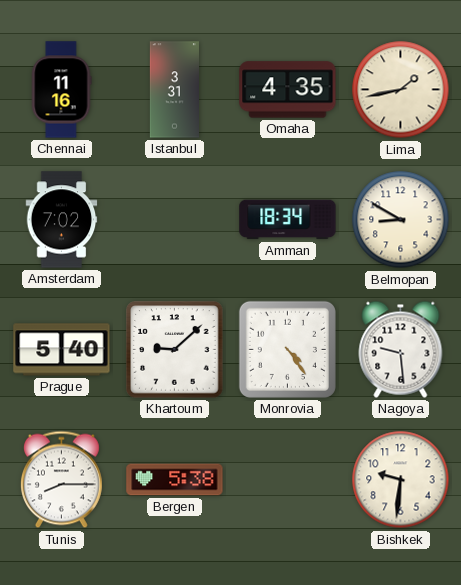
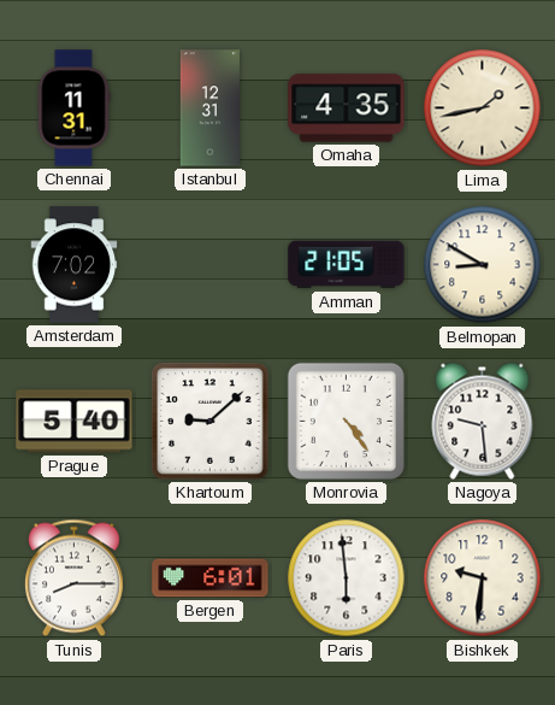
Chennai: 11:16 -> 11:31 (73, 108)
Istanbul: 3:31 -> 12:31 (209, 108)
Amman: 18:34 -> 21:05 (347, 265)
Bergen: 5:38 -> 6:01 (211, 578)
Paris: none -> 5:59 (347, 578)
